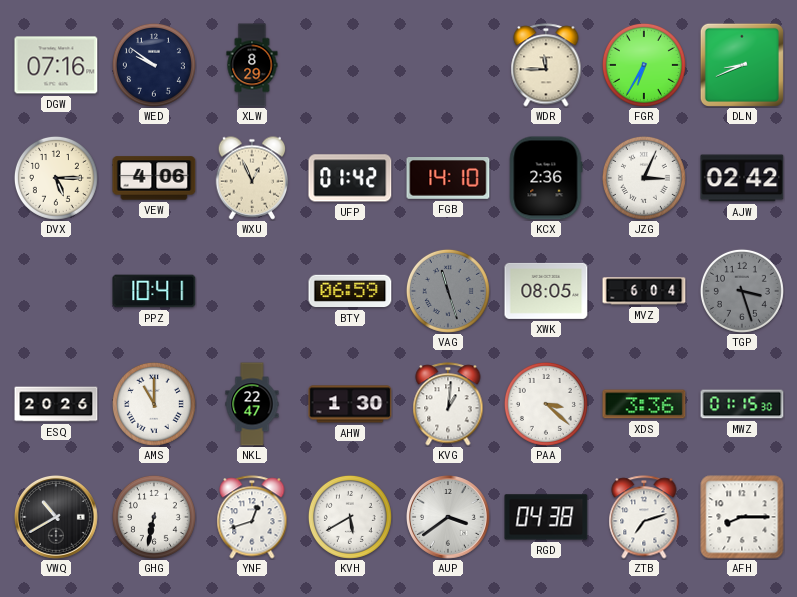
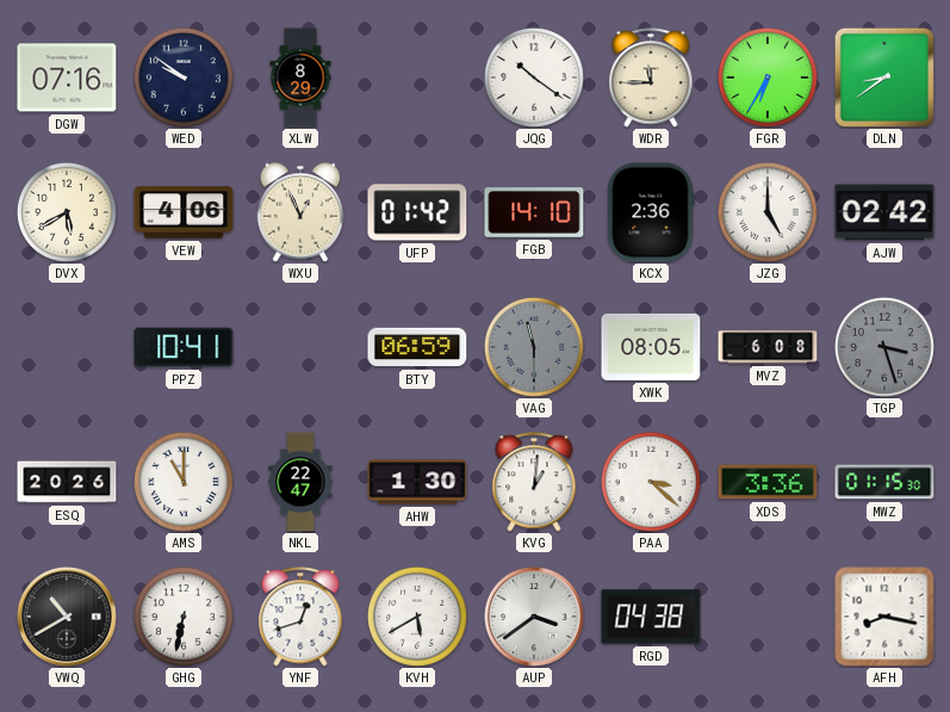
JQG: none -> 10:21 (534, 78)
DLN: 8:41 -> 8:39 (884, 78)
DVX: 5:15 -> 5:40 (67, 212)
JZG: 3:04 -> 5:00 (768, 212)
VAG: 11:27 -> 11:30 (534, 347)
MVZ: 6:04 -> 6:08 (768, 347)
ZTB: 7:12 -> none (644, 517)
AFH: 8:15 -> 8:17 (884, 617)
